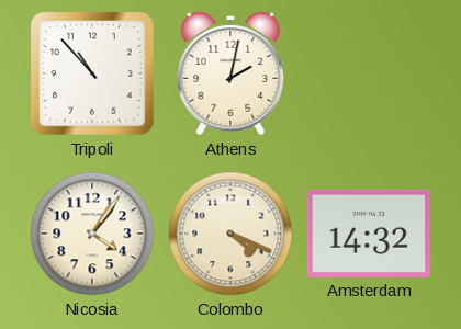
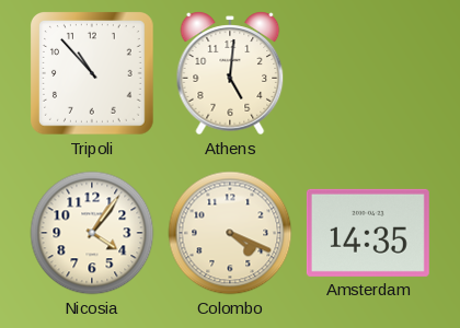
Athens: 2:02 -> 5:01 (230, 73)
Amsterdam: 14:32 -> 14:35 (368, 233)
